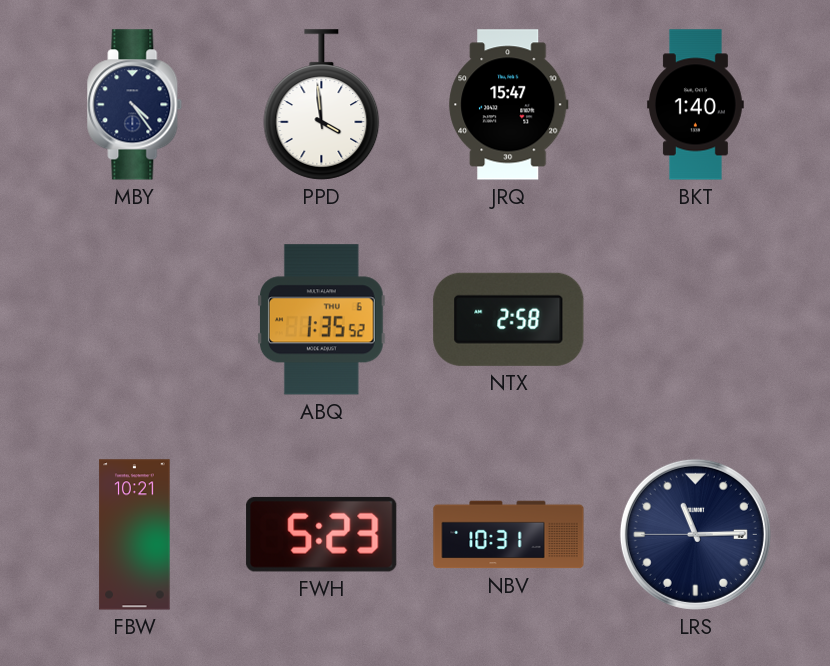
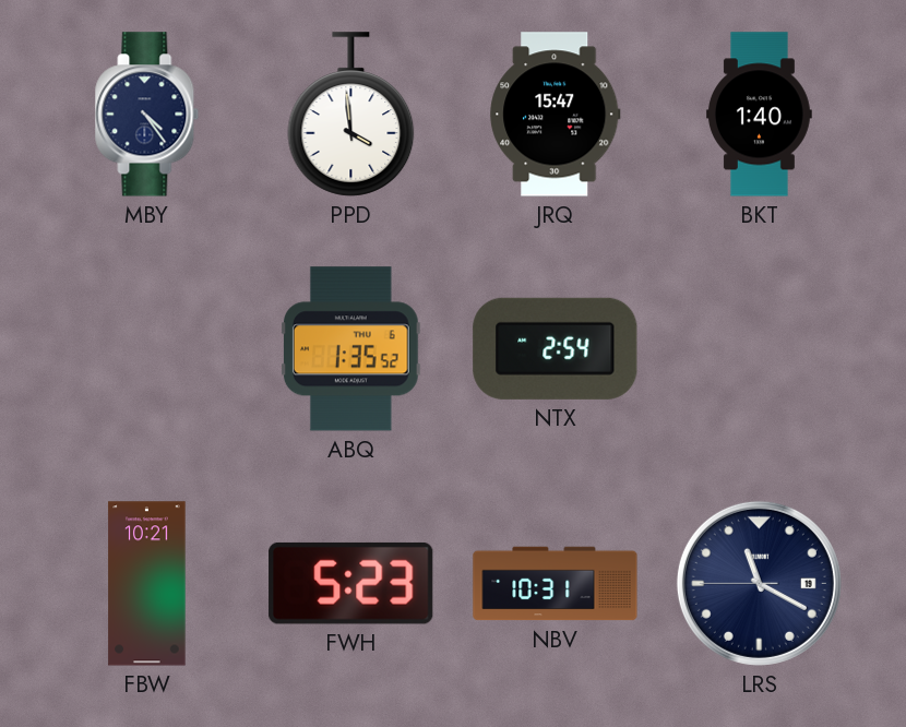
NTX: 2:58 -> 2:54 (556, 348)
LRS: 11:14 -> 11:19 (759, 583)
